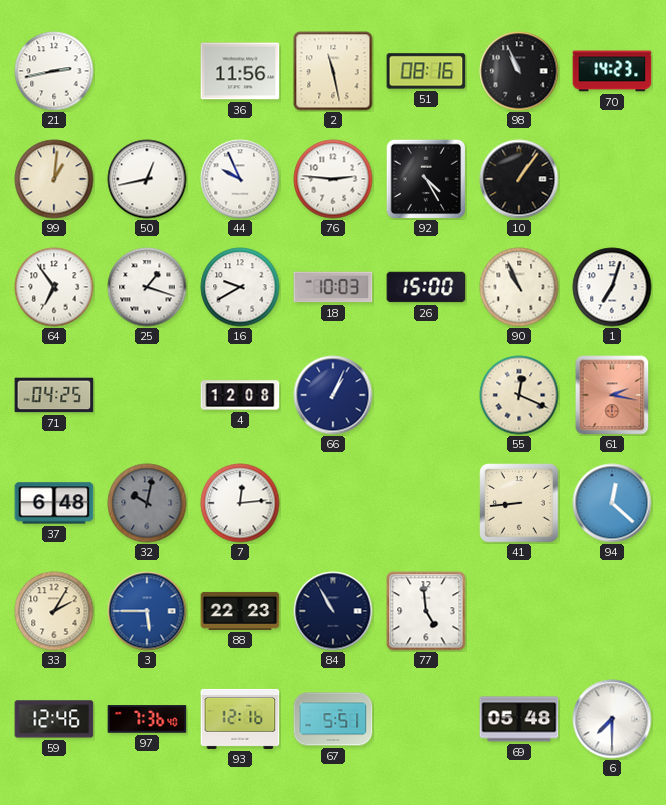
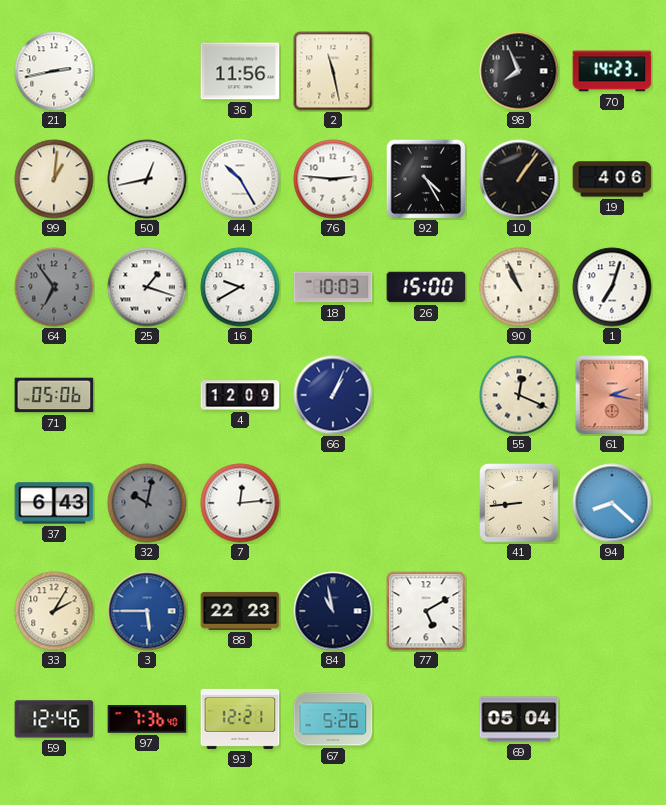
51: 08:16 -> none (426, 71)
98: 10:56 -> 7:56 (519, 71)
44: 9:56 -> 10:25 (240, 179)
19: none -> 4:06 (612, 179)
64 dial: white -> grey (54, 287)
71: 04:25 -> 05:06 (54, 395)
4: 12:08 -> 12:09 (240, 395)
37: 6:48 -> 6:43 (54, 503)
94: 12:22 -> 8:22 (612, 503)
84: 10:55 -> 10:58 (333, 611)
77: 4:59 -> 5:10 (426, 611)
93: 12:16 -> 12:21 (240, 719)
67: 5:51 -> 5:26 (333, 719)
69: 05:48 -> 05:04 (519, 719)
6: 7:30 -> none (612, 719)
